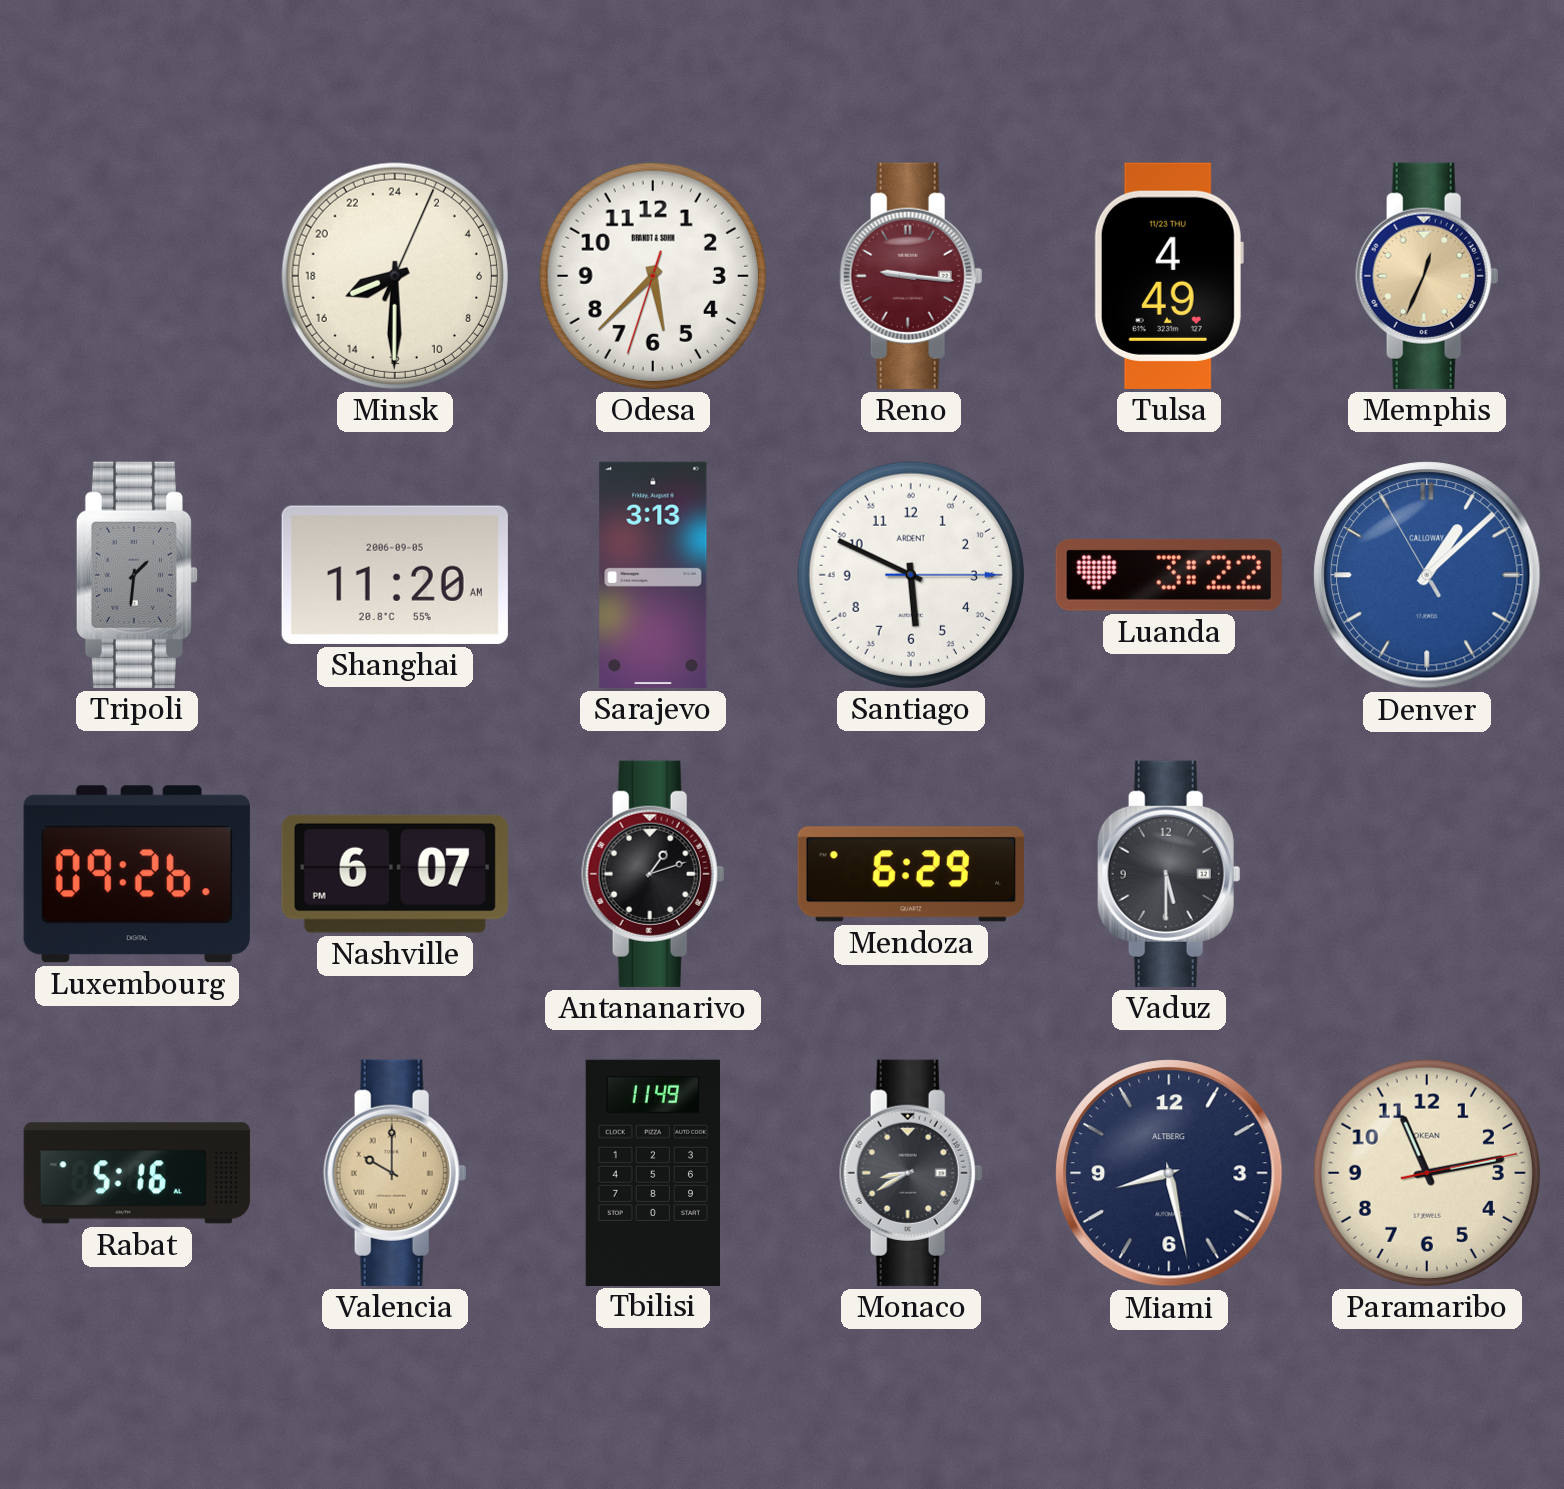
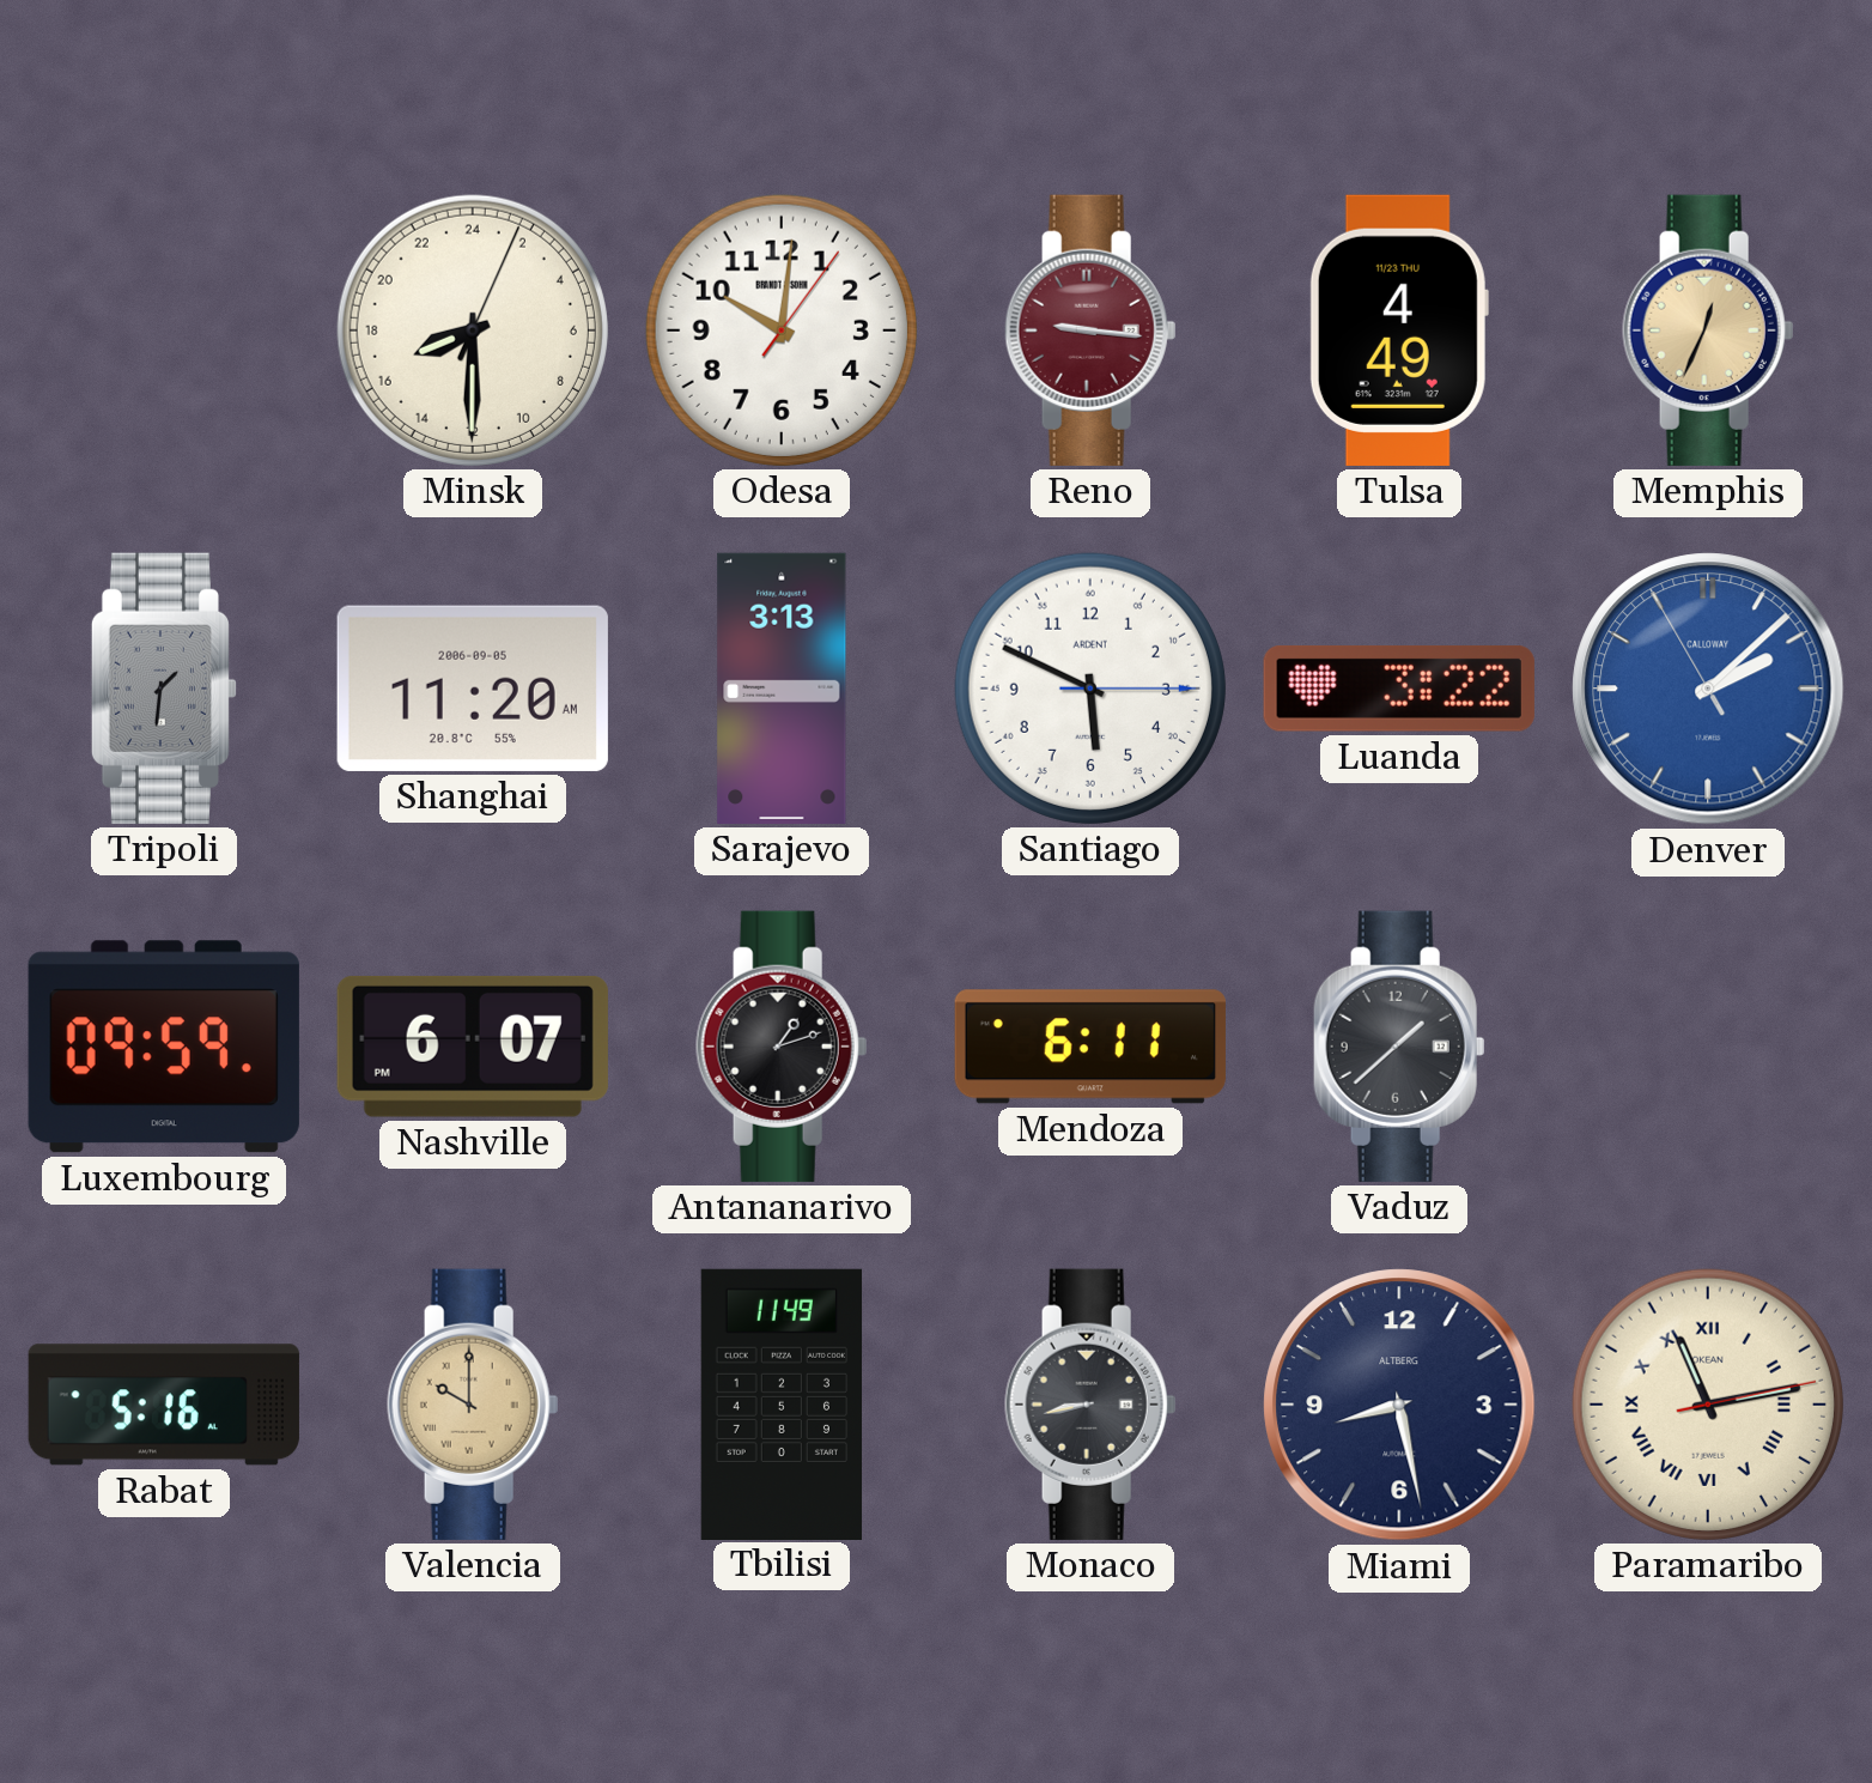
Odesa: 5:37 -> 10:01 (782, 330)
Denver: 1:07 -> 2:07 (1708, 689)
Luxembourg: 09:26 -> 09:59 (164, 1047)
Mendoza: 6:29 -> 6:11 (1090, 1047)
Vaduz: 5:30 -> 1:38 (1399, 1047)
Monaco: 8:40 -> 8:43 (1090, 1405)
Paramaribo numerals: Arabic -> Roman (1708, 1405)
